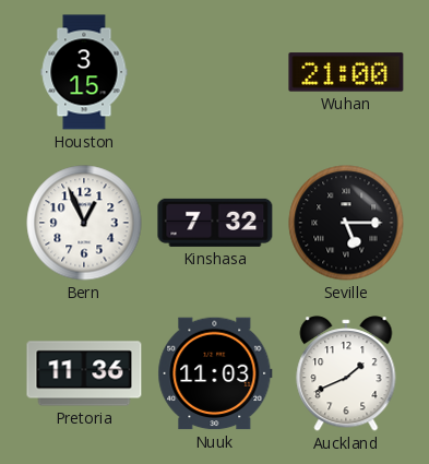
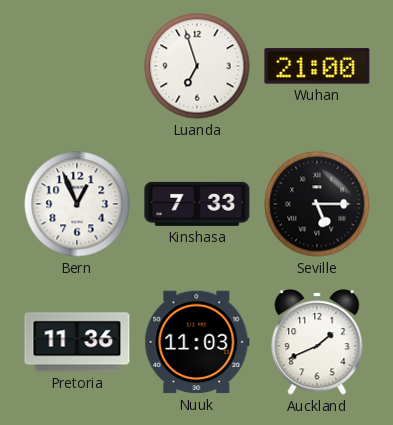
Houston: 3:15 -> none (84, 72)
Luanda: none -> 6:57 (197, 66)
Kinshasa: 7:32 -> 7:33 (197, 204)
